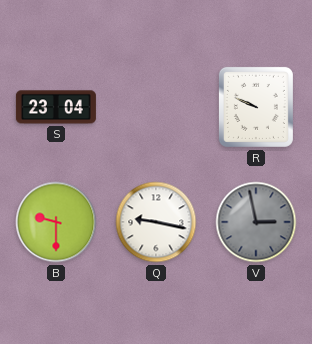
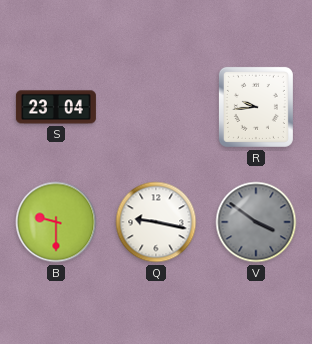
R: 9:49 -> 9:44 (256, 107)
V: 2:58 -> 3:51 (256, 222)
